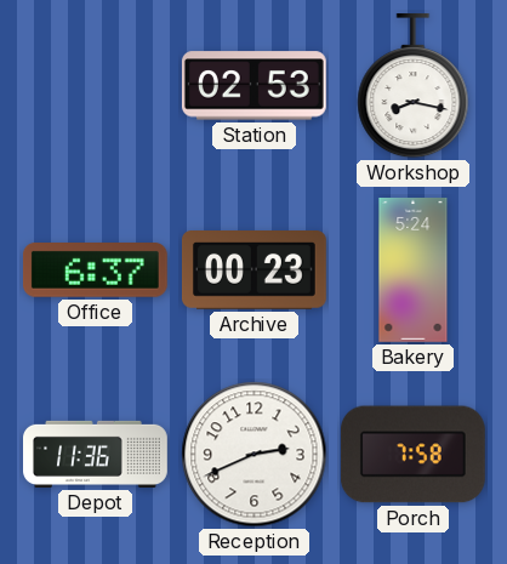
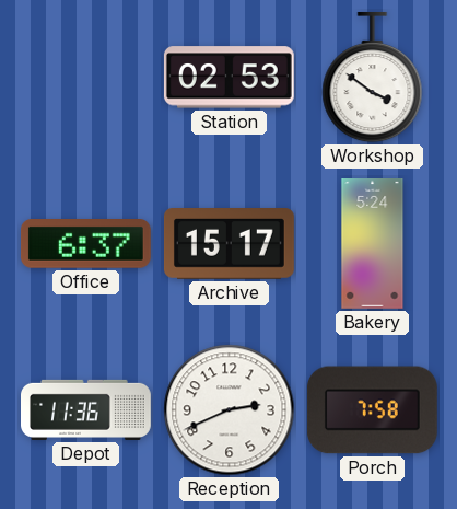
Workshop: 8:17 -> 3:51 (373, 78)
Archive: 00:23 -> 15:17 (228, 244)
